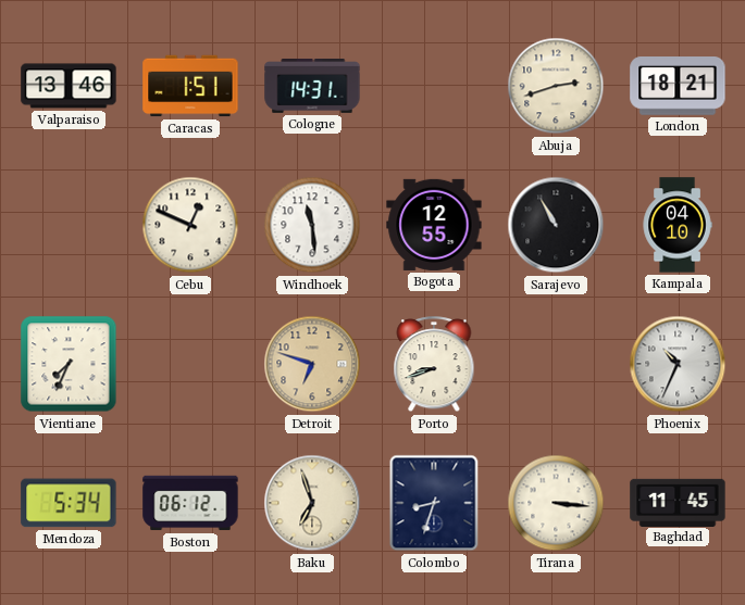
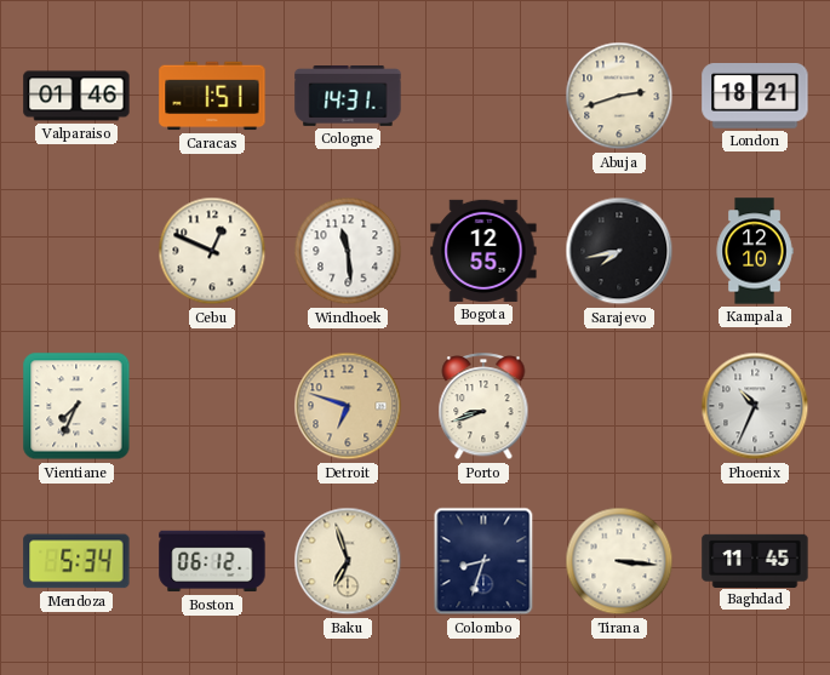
Valparaiso: 13:46 -> 01:46 (76, 96)
Sarajevo: 10:55 -> 7:43 (619, 251)
Kampala: 04:10 -> 12:10 (755, 251)
